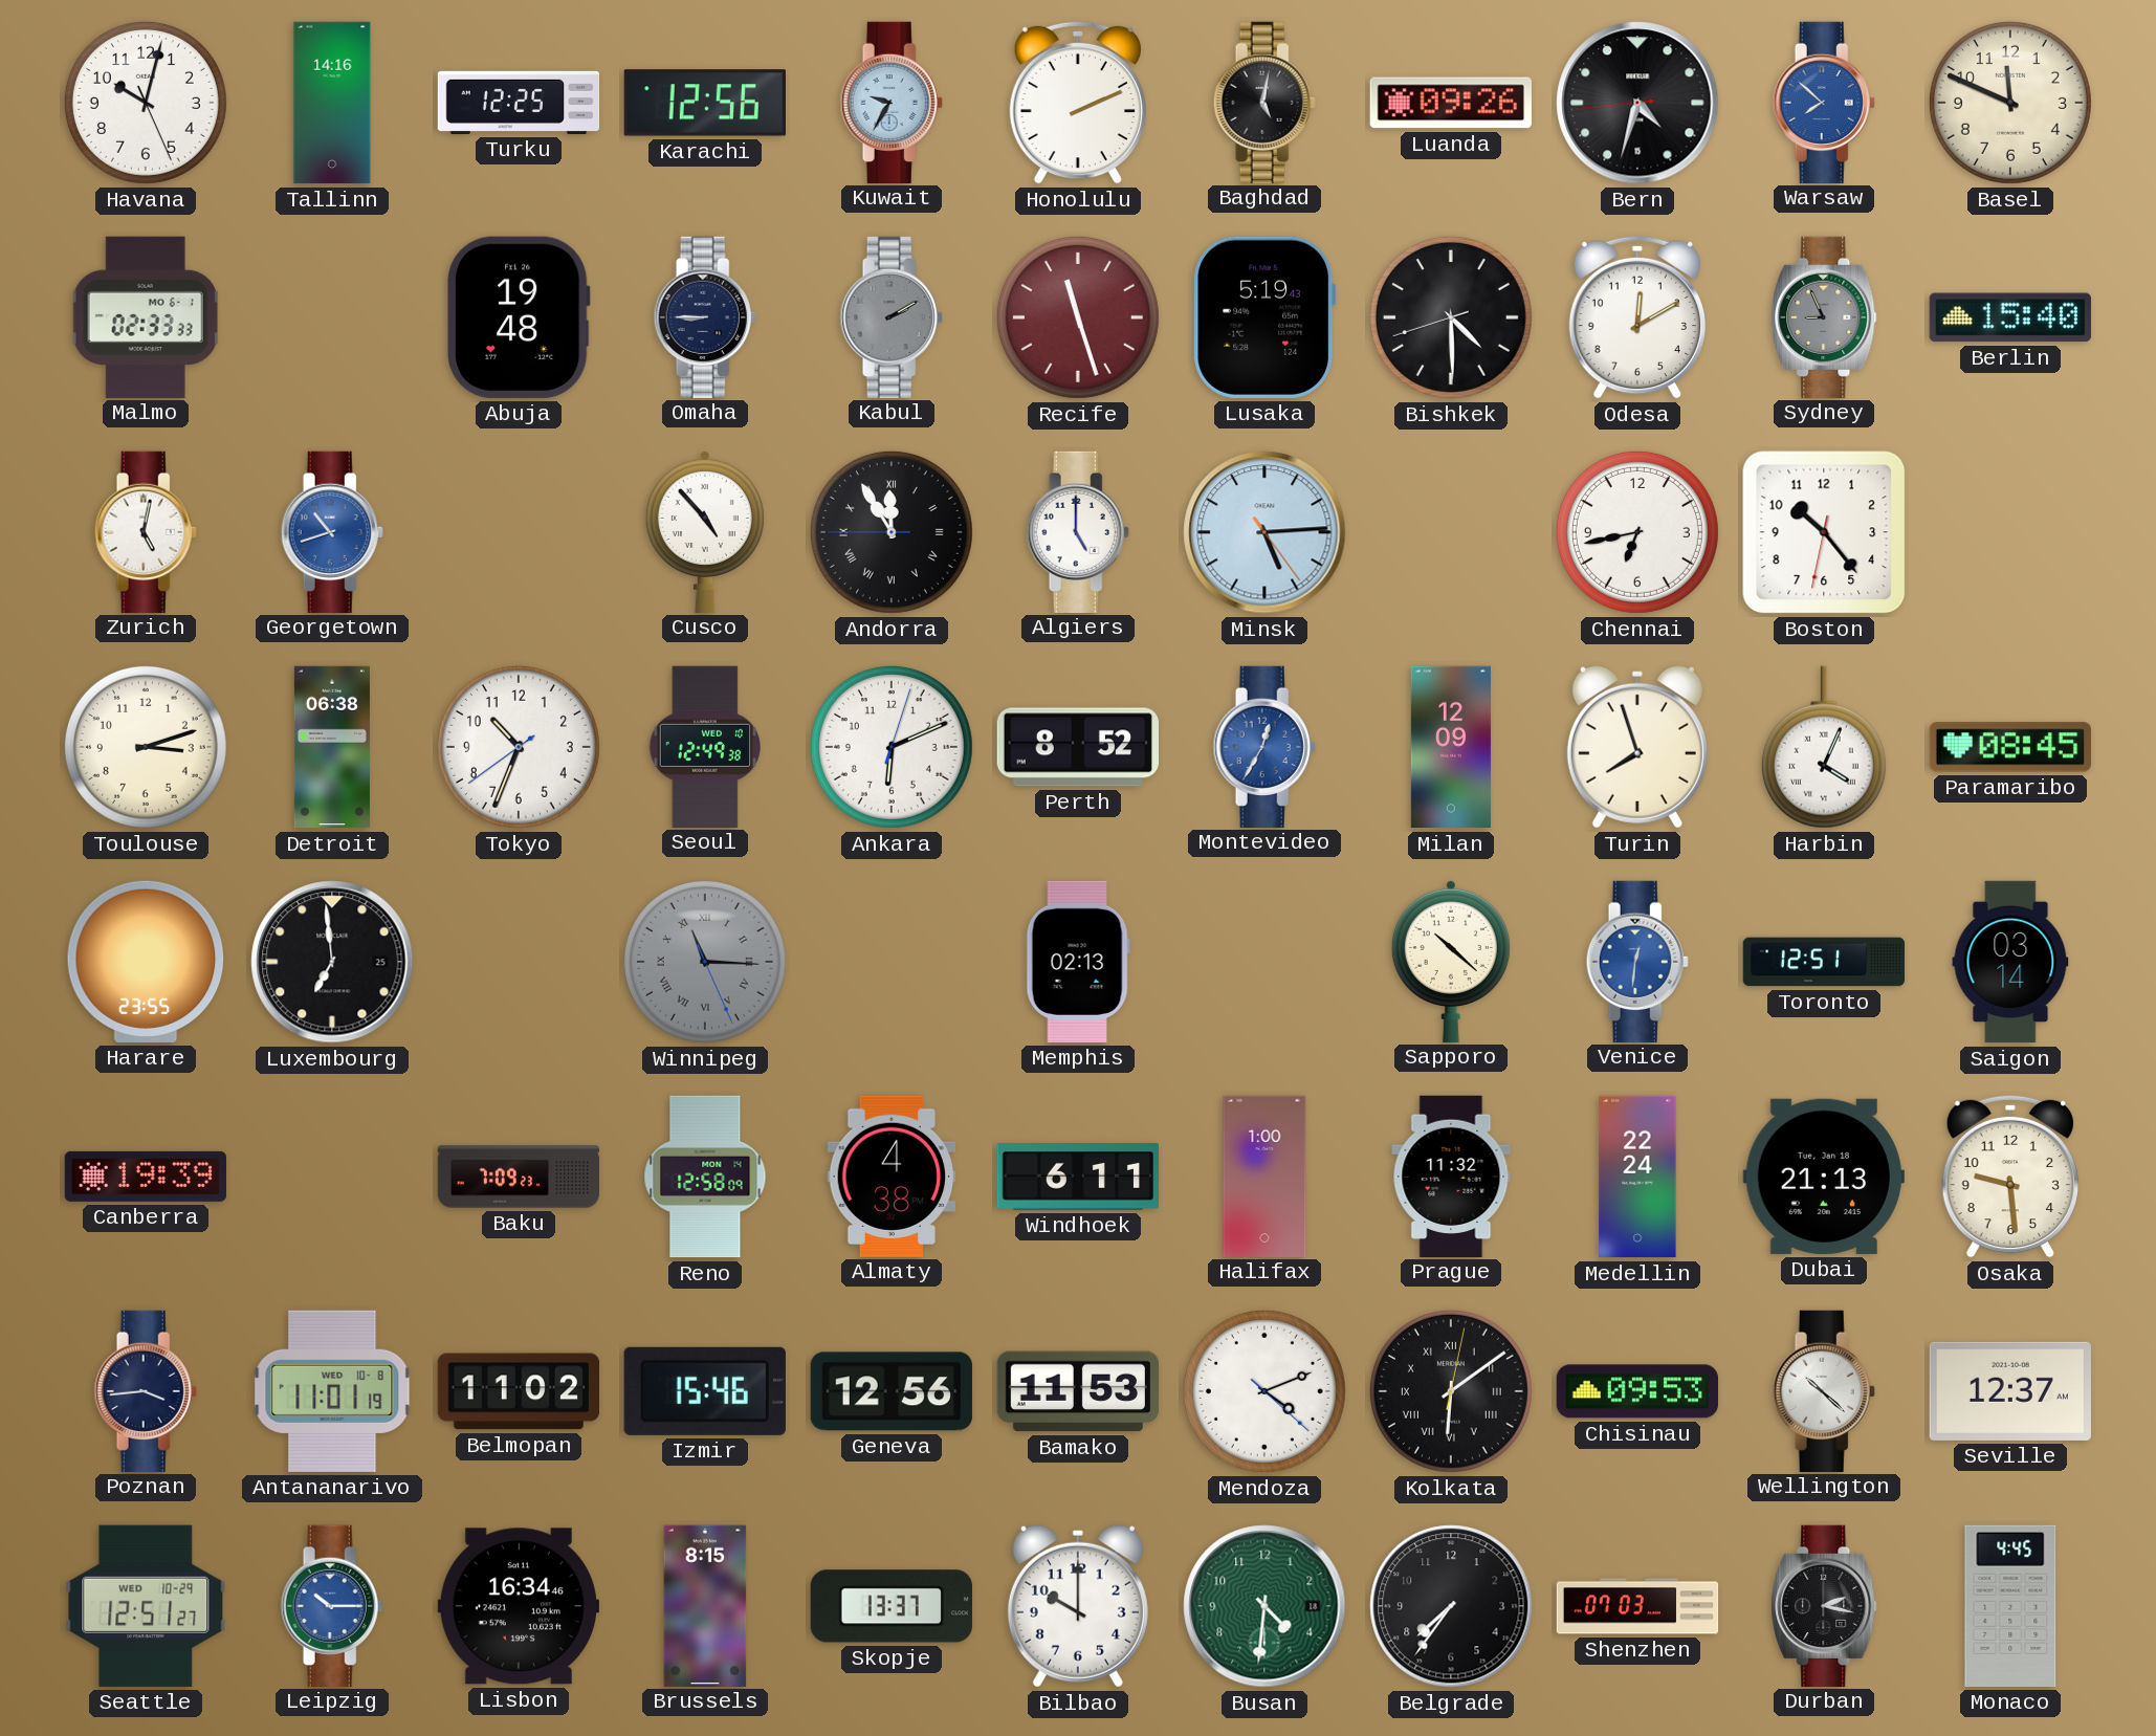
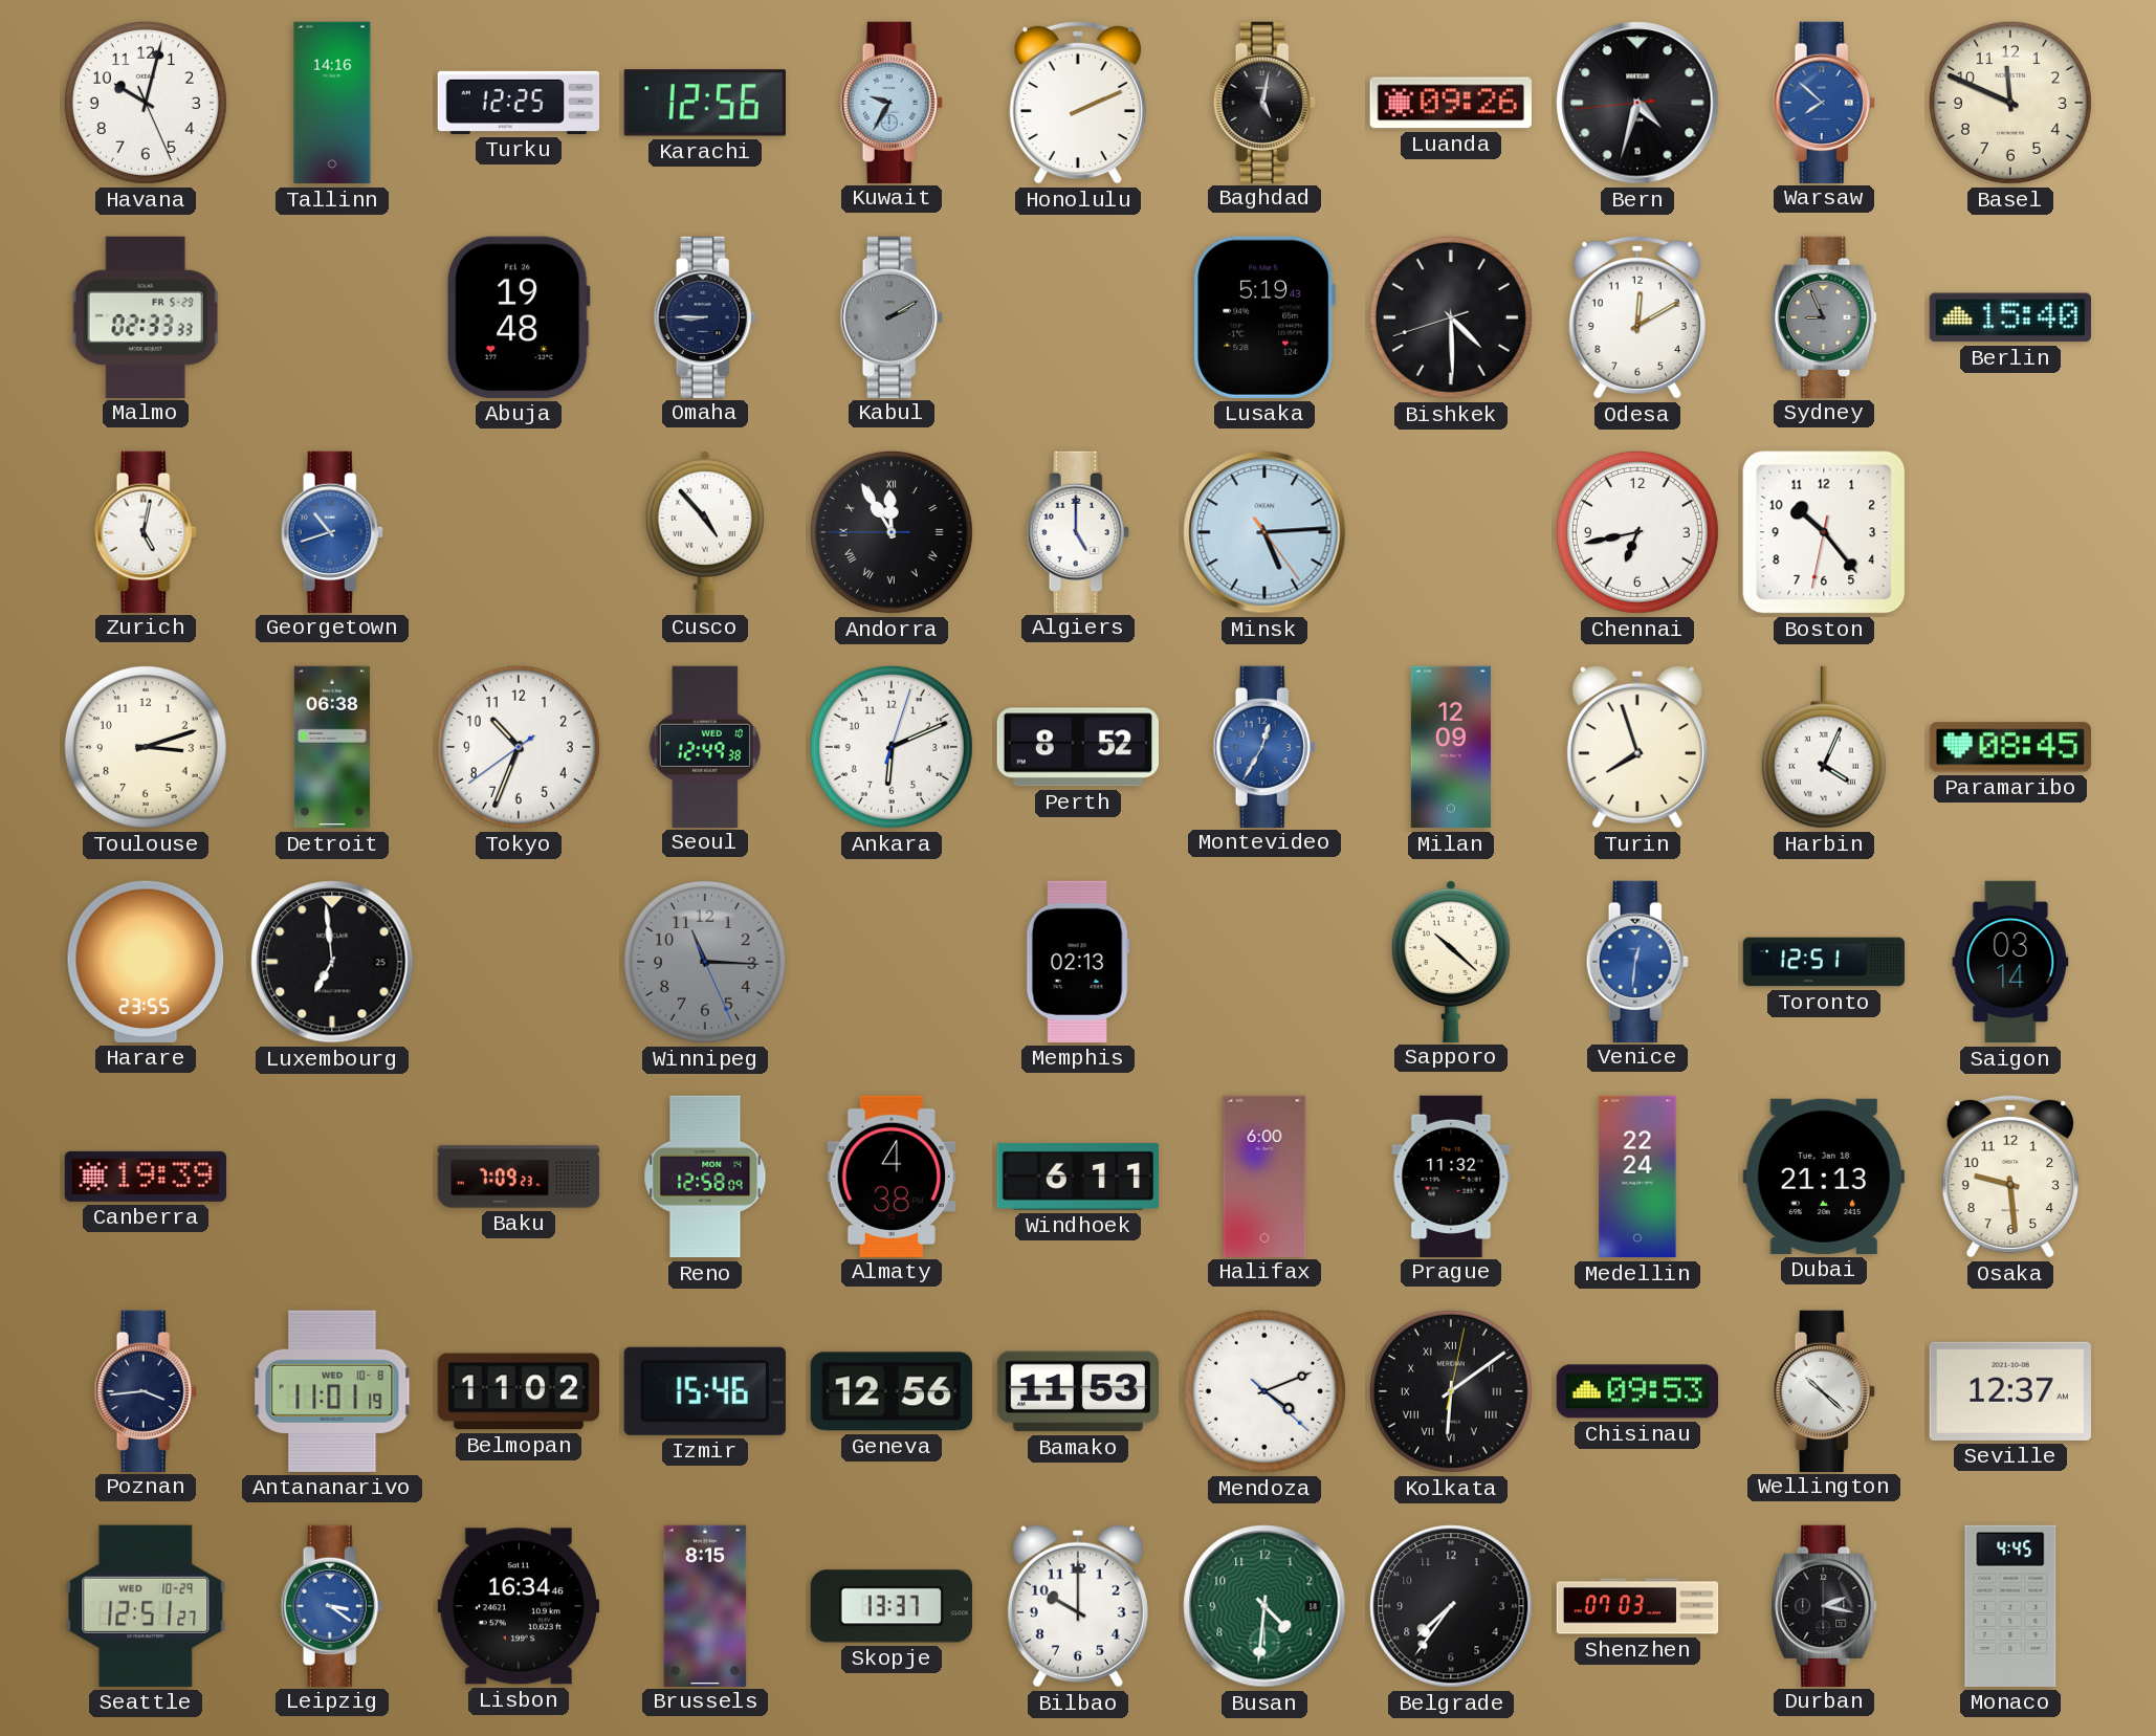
Malmo date: MO 6-1 -> FR 5-29 (146, 316)
Recife: 11:27 -> none (1078, 317)
Winnipeg numerals: Roman -> Arabic (705, 962)
Halifax: 1:00 -> 6:00 (1264, 1175)
Leipzig: 10:15 -> 3:21 (332, 1605)
